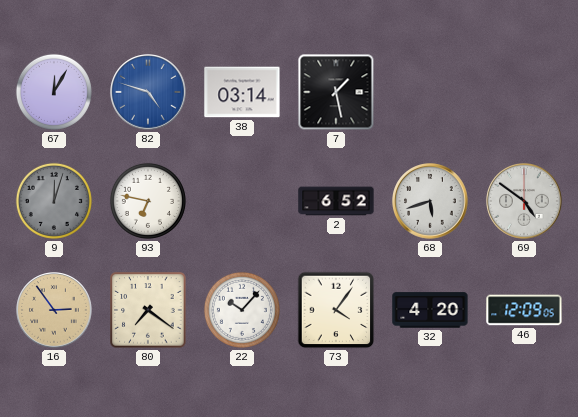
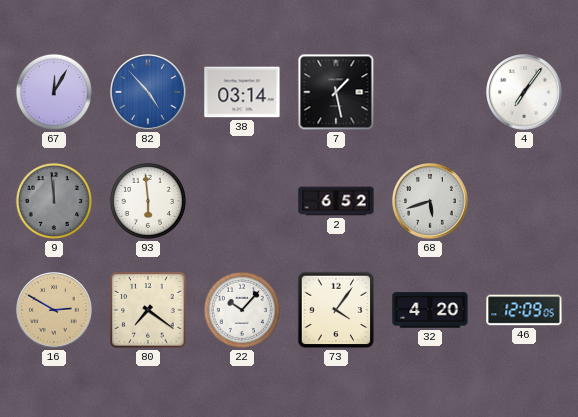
82: 4:48 -> 4:53 (148, 92)
4: none -> 7:06 (524, 92)
9: 12:03 -> 11:59 (54, 201)
93: 6:47 -> 5:59 (148, 201)
69: 4:51 -> none (524, 201)
16: 2:54 -> 2:50 (54, 310)
